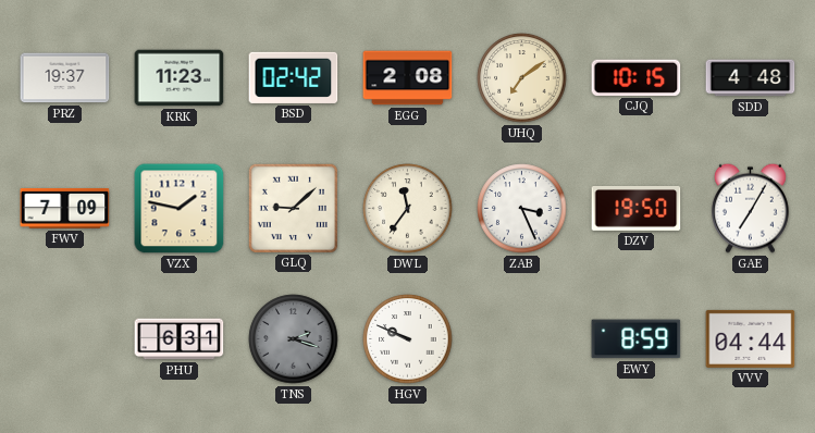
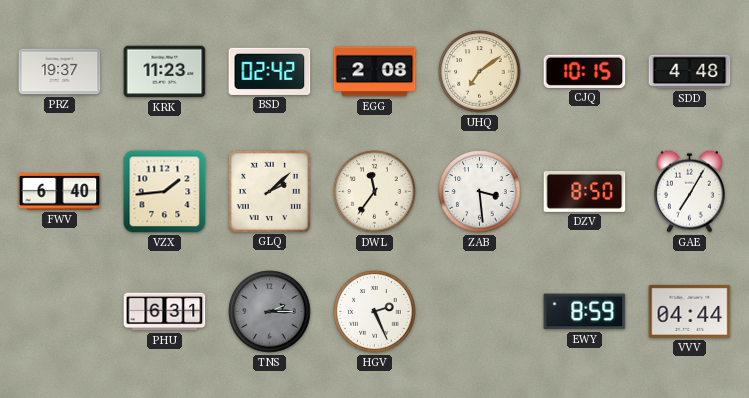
FWV: 7:09 -> 6:40 (60, 192)
VZX: 1:47 -> 1:44 (165, 192)
GLQ: 9:08 -> 2:08 (269, 191)
ZAB: 3:26 -> 3:29 (480, 192)
DZV: 19:50 -> 8:50 (585, 191)
TNS: 2:18 -> 2:15 (270, 312)
HGV: 9:49 -> 2:26 (375, 312)
